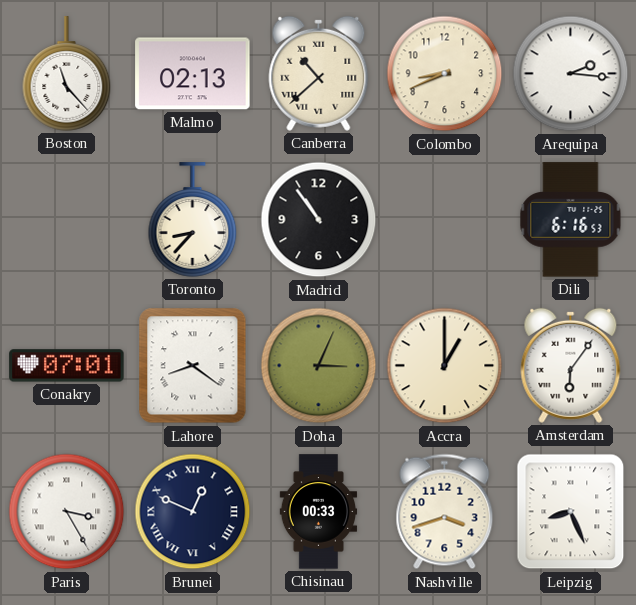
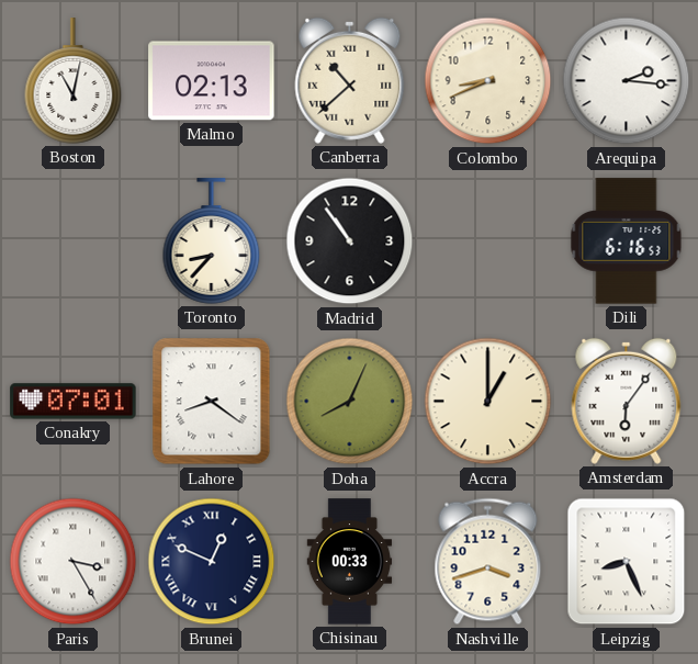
Boston: 11:23 -> 11:02 (74, 81)
Doha: 3:04 -> 8:04 (350, 402)
